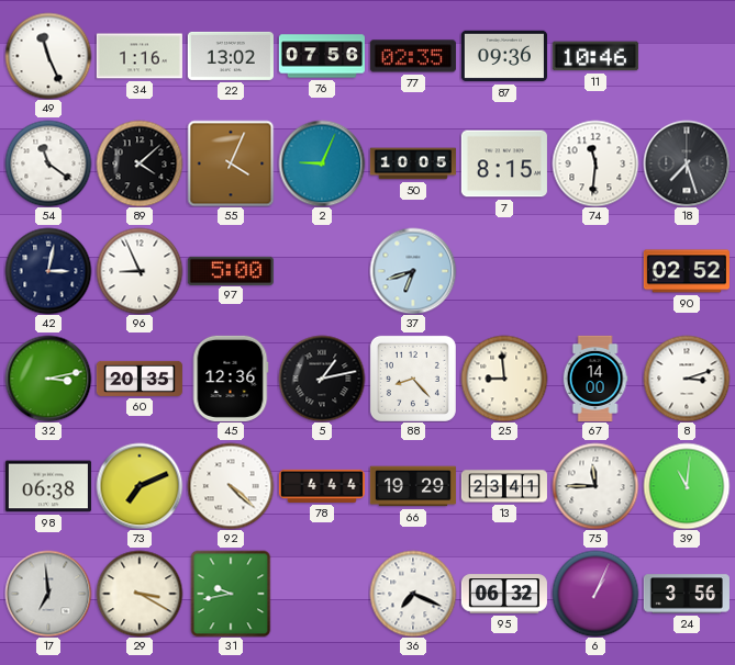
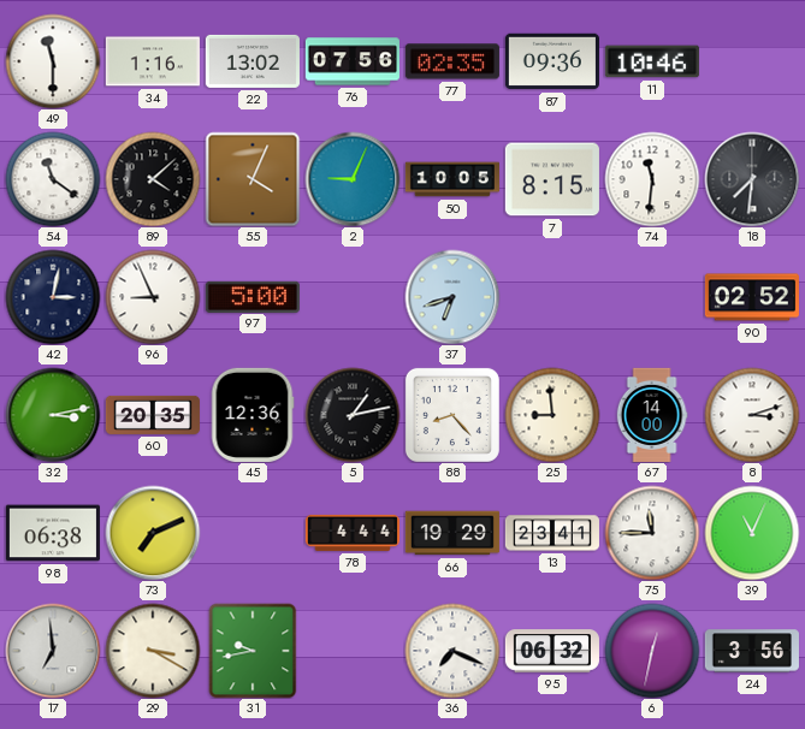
49: 11:26 -> 11:30 (53, 61)
18: 7:27 -> 7:31 (752, 179)
92: 4:22 -> none (231, 486)
39: 11:01 -> 11:04 (752, 533)
6: 1:04 -> 12:32 (652, 651)
